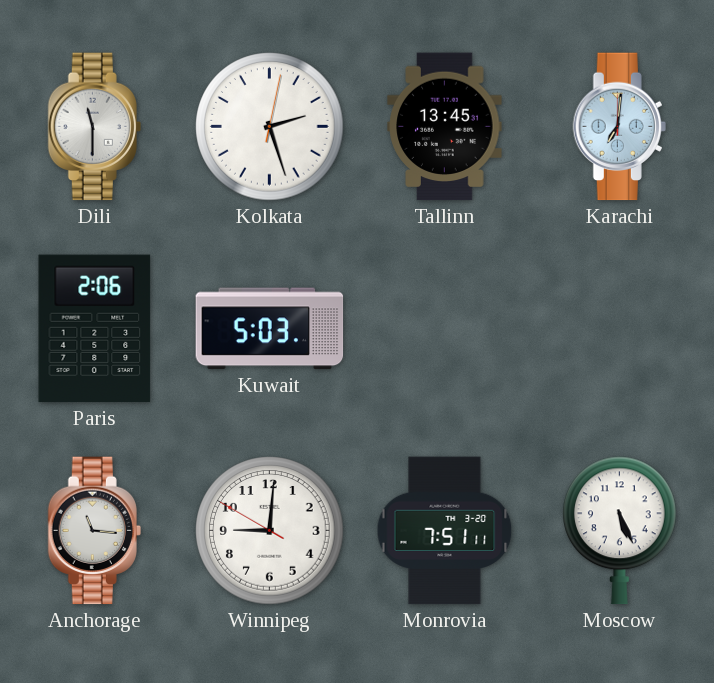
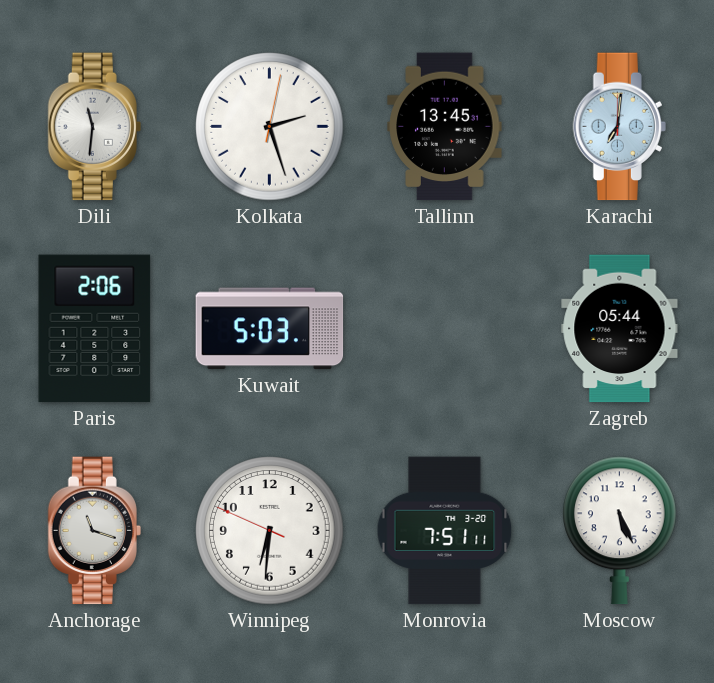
Dili: 11:30 -> 11:31 (94, 127)
Zagreb: none -> 05:44 (620, 329)
Anchorage: 11:16 -> 11:18 (94, 531)
Winnipeg: 9:00 -> 6:30 (270, 531)
